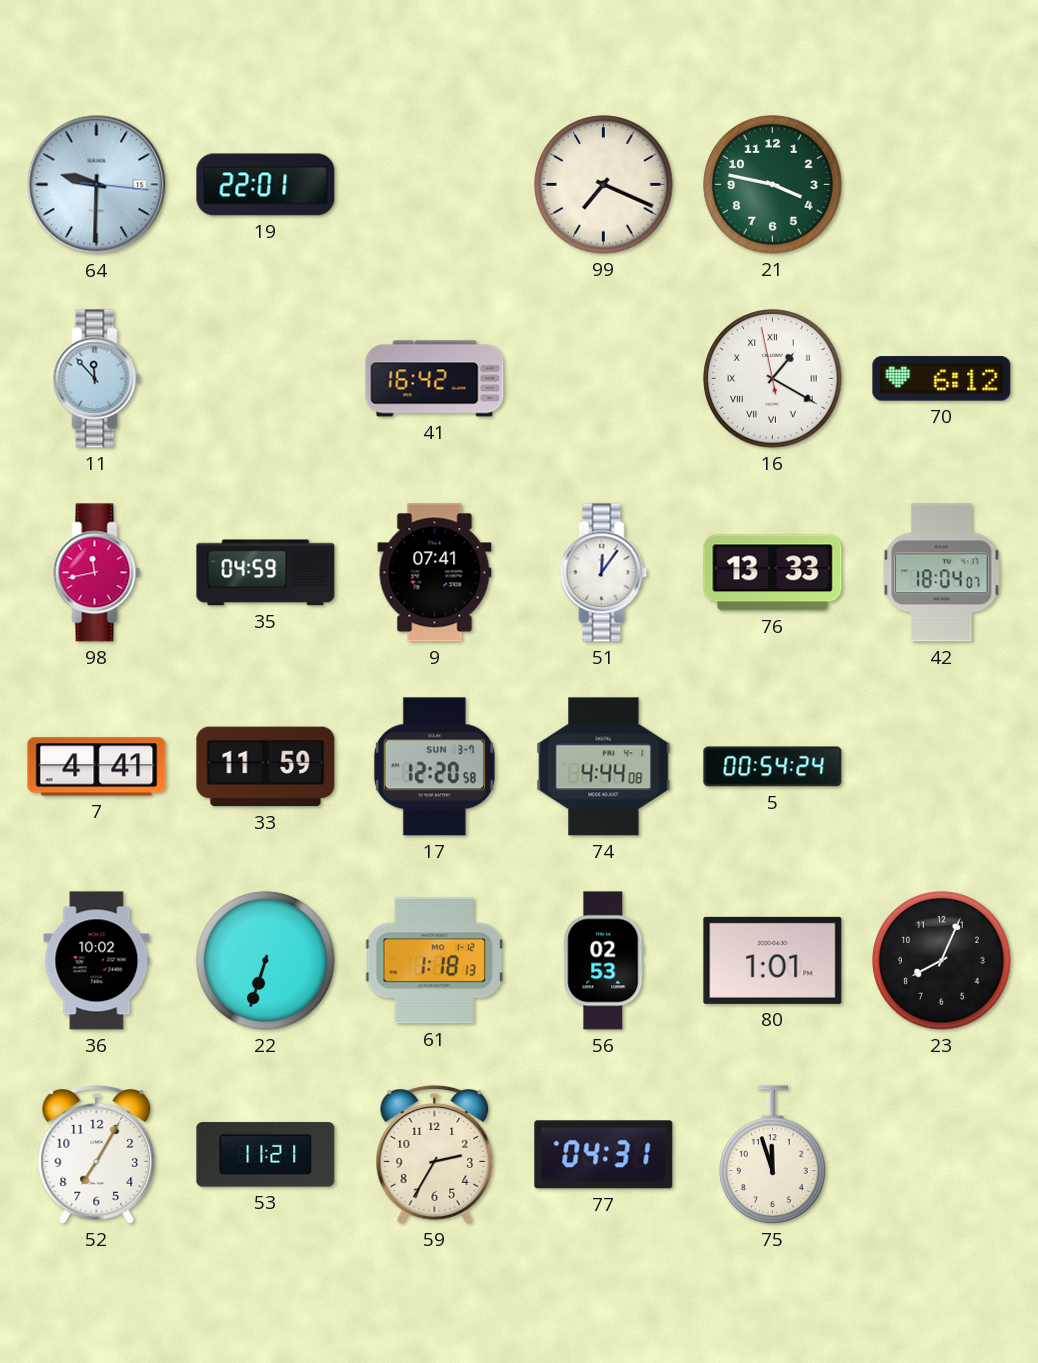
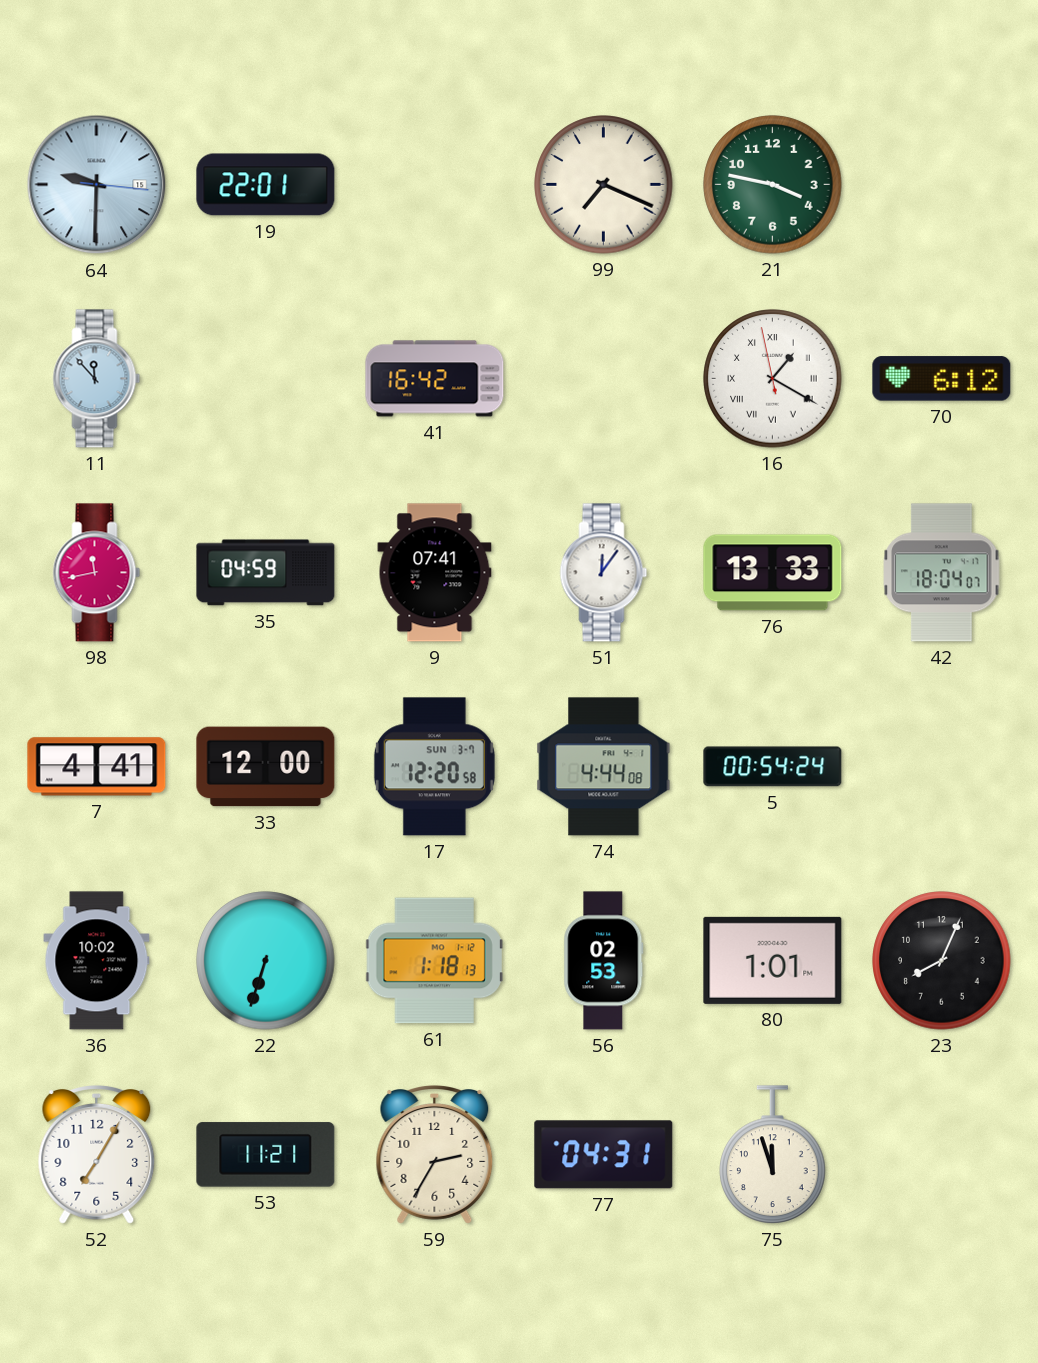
33: 11:59 -> 12:00 (266, 767)
